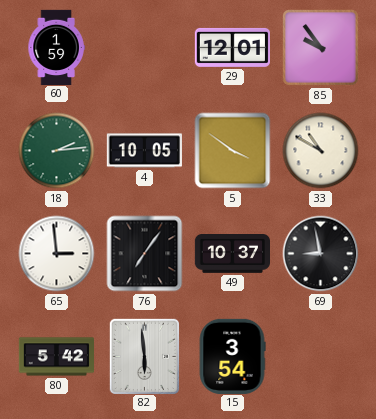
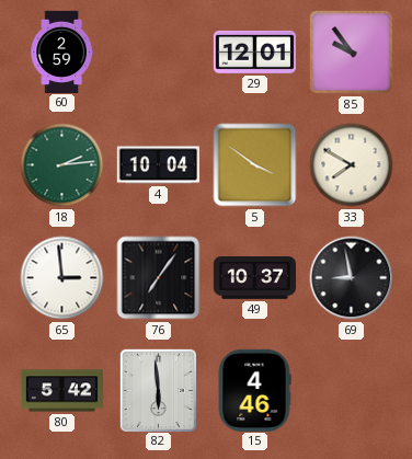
60: 1:59 -> 2:59 (61, 51)
4: 10:05 -> 10:04 (158, 165)
33: 10:50 -> 7:50 (352, 165)
15: 3:54 -> 4:46 (254, 390)
